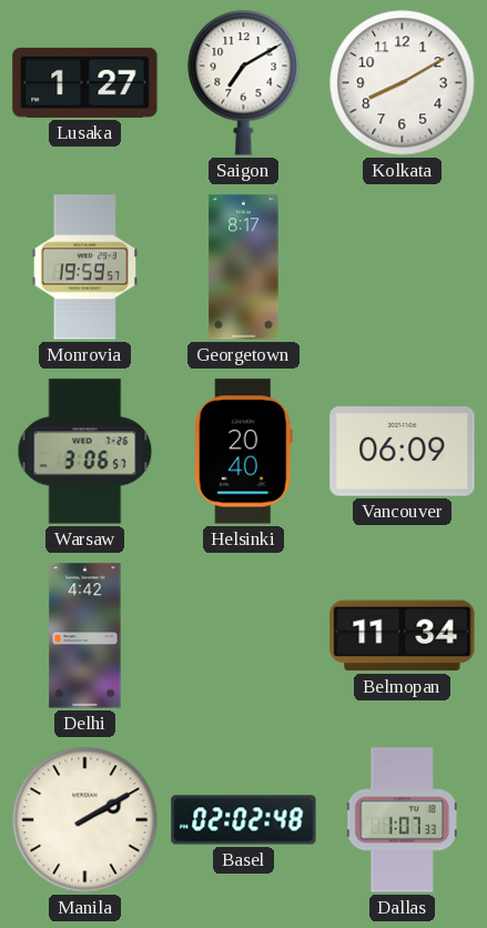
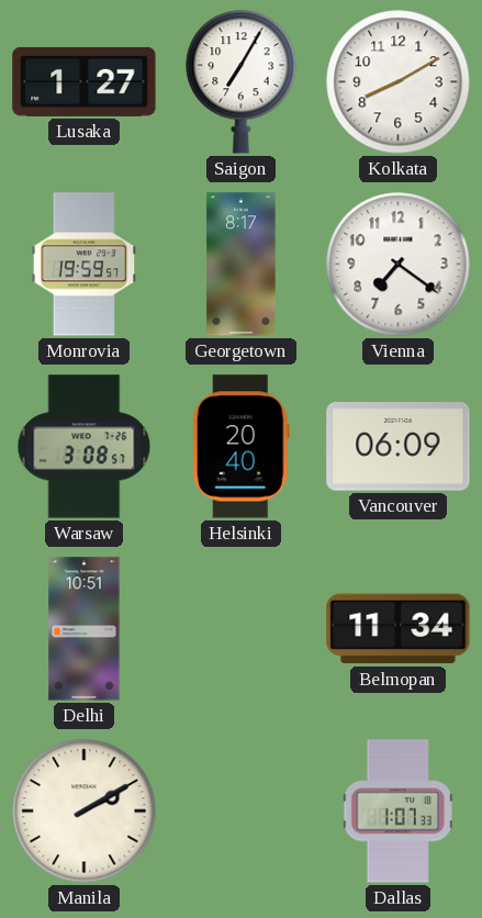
Saigon: 7:10 -> 7:05 (242, 82)
Vienna: none -> 7:21 (399, 265)
Warsaw: 3:06 -> 3:08 (85, 447)
Delhi: 4:42 -> 10:51 (85, 629)
Basel: 02:02 -> none (244, 820)
